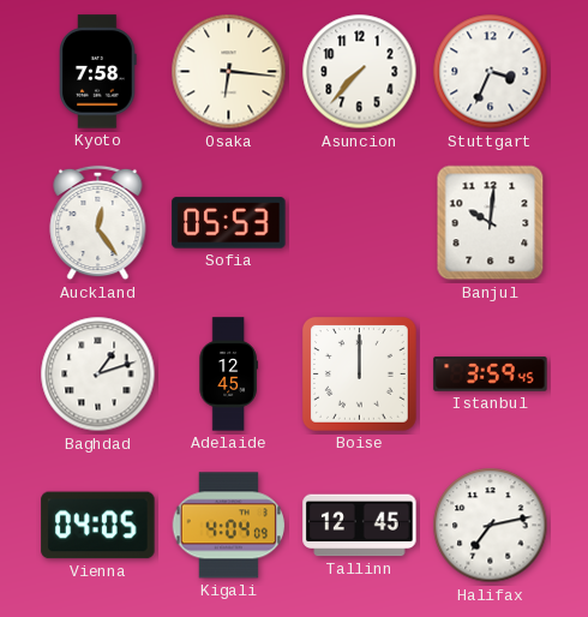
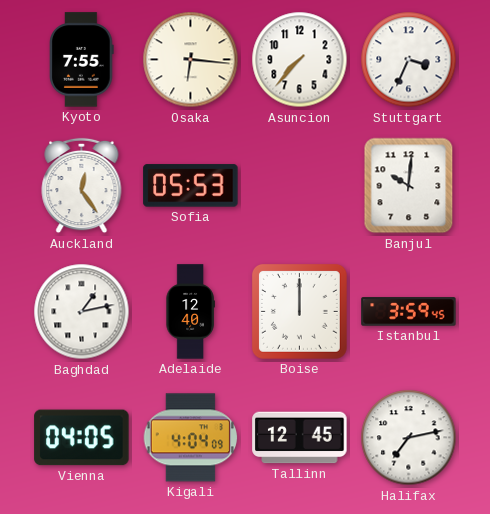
Kyoto: 7:58 -> 7:55 (82, 60)
Baghdad: 1:12 -> 1:13 (82, 312)
Adelaide: 12:45 -> 12:40 (190, 312)
